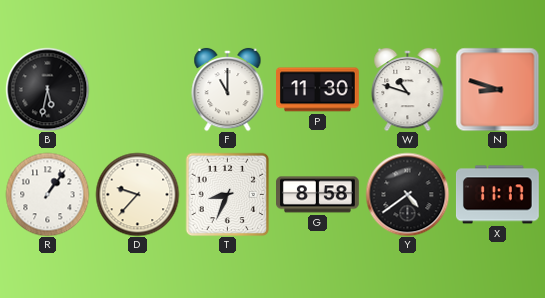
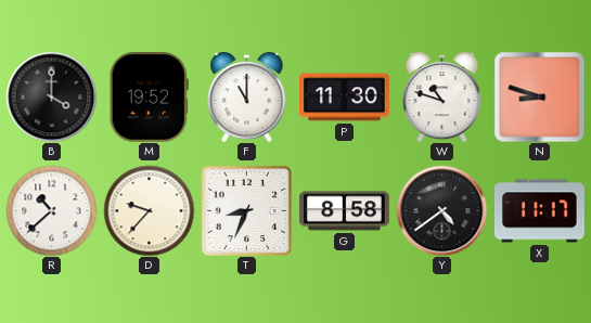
B: 5:32 -> 4:00 (51, 96)
M: none -> 19:52 (149, 96)
R: 1:06 -> 10:38 (51, 210)
